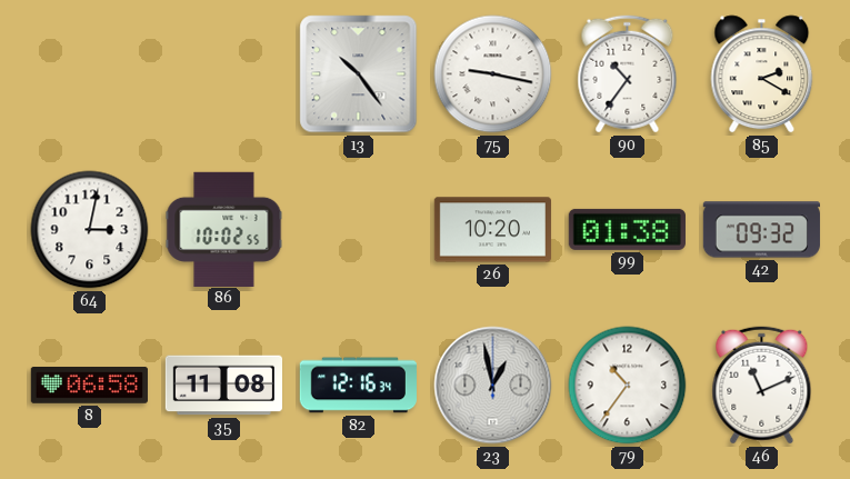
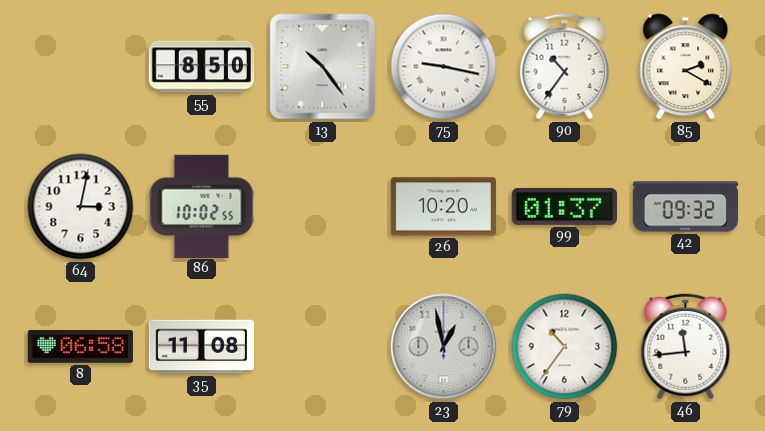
55: none -> 8:50 (201, 67)
99: 01:38 -> 01:37 (564, 206)
82: 12:16 -> none (358, 386)
46: 11:11 -> 11:44 (686, 347)
